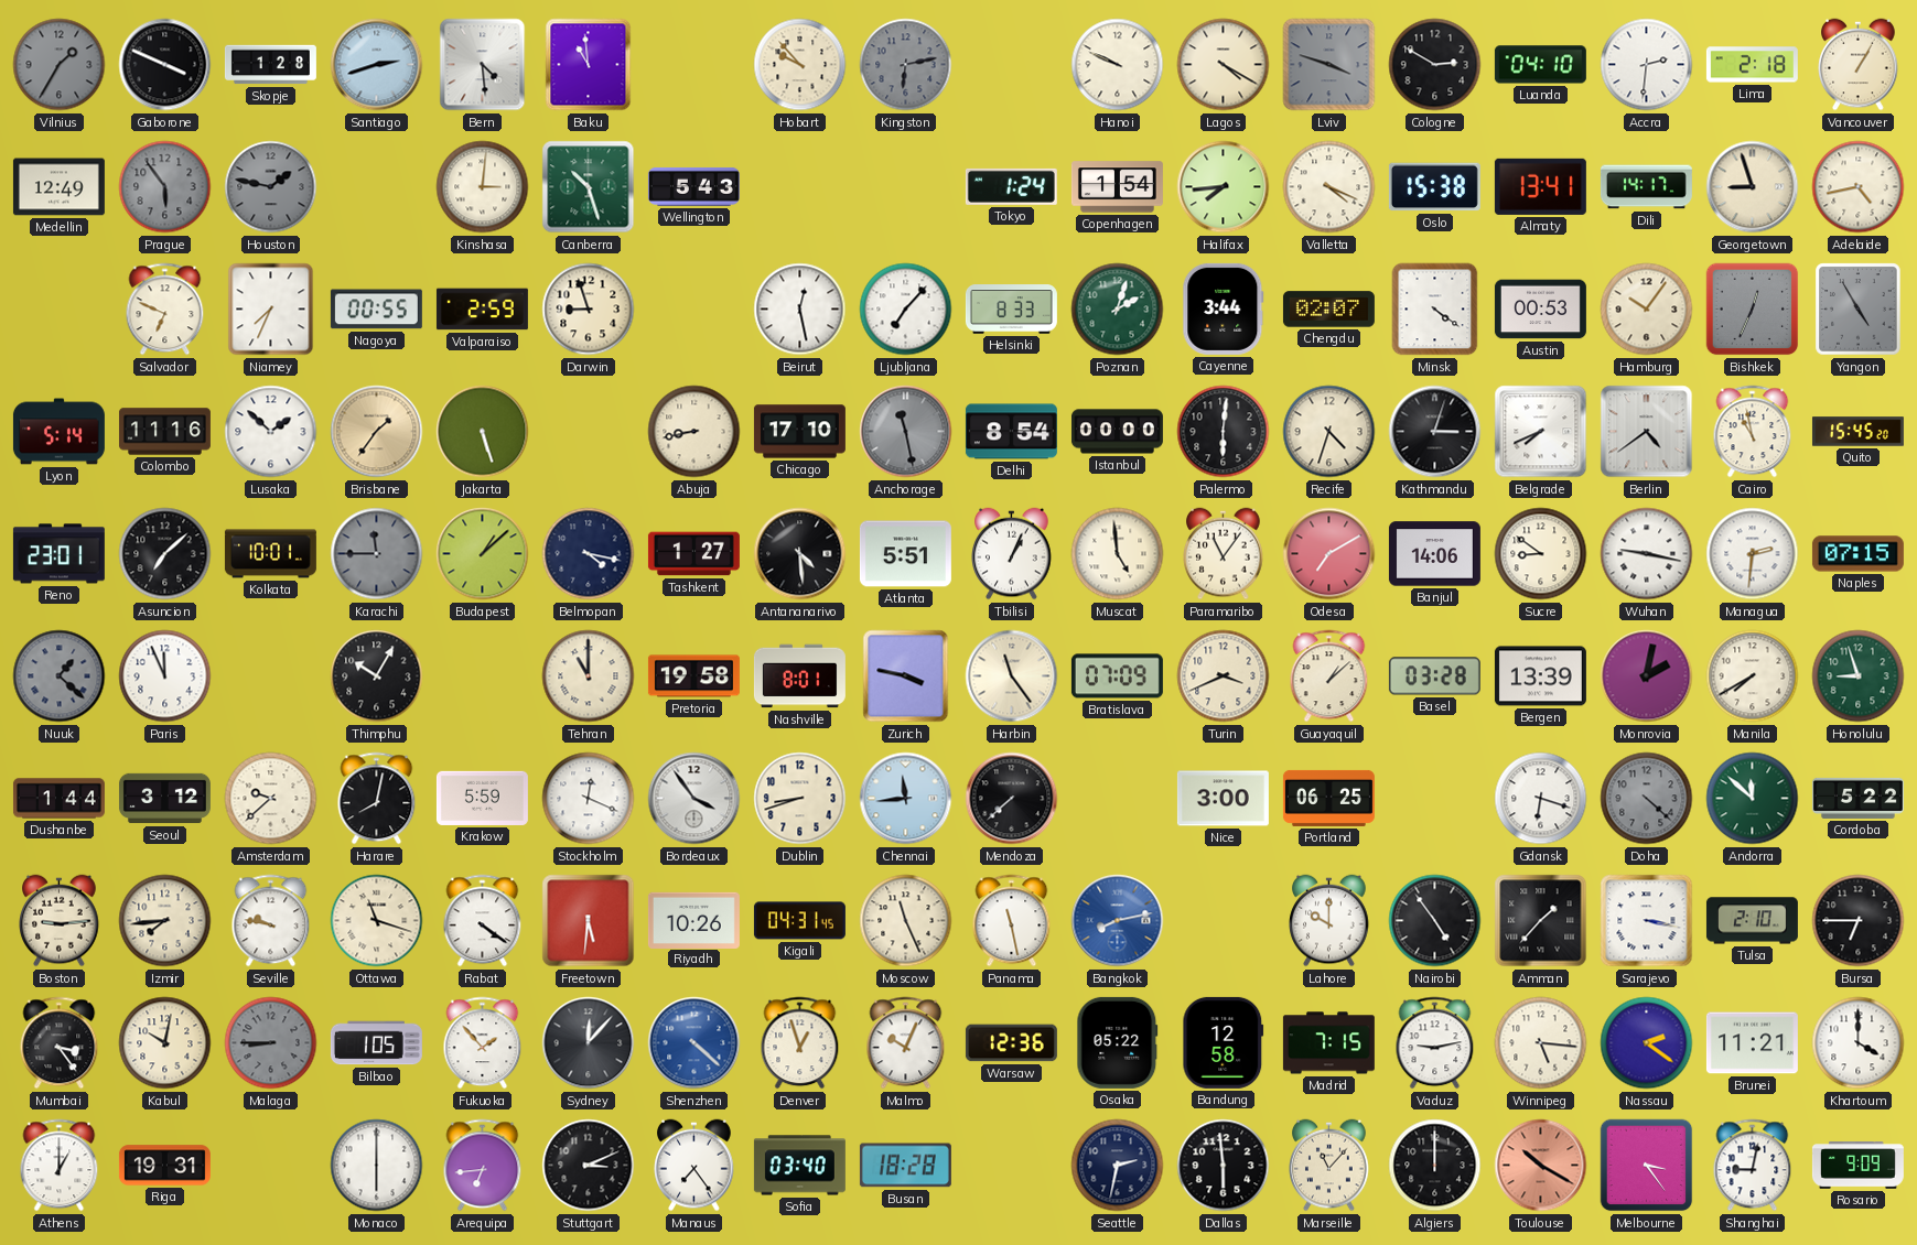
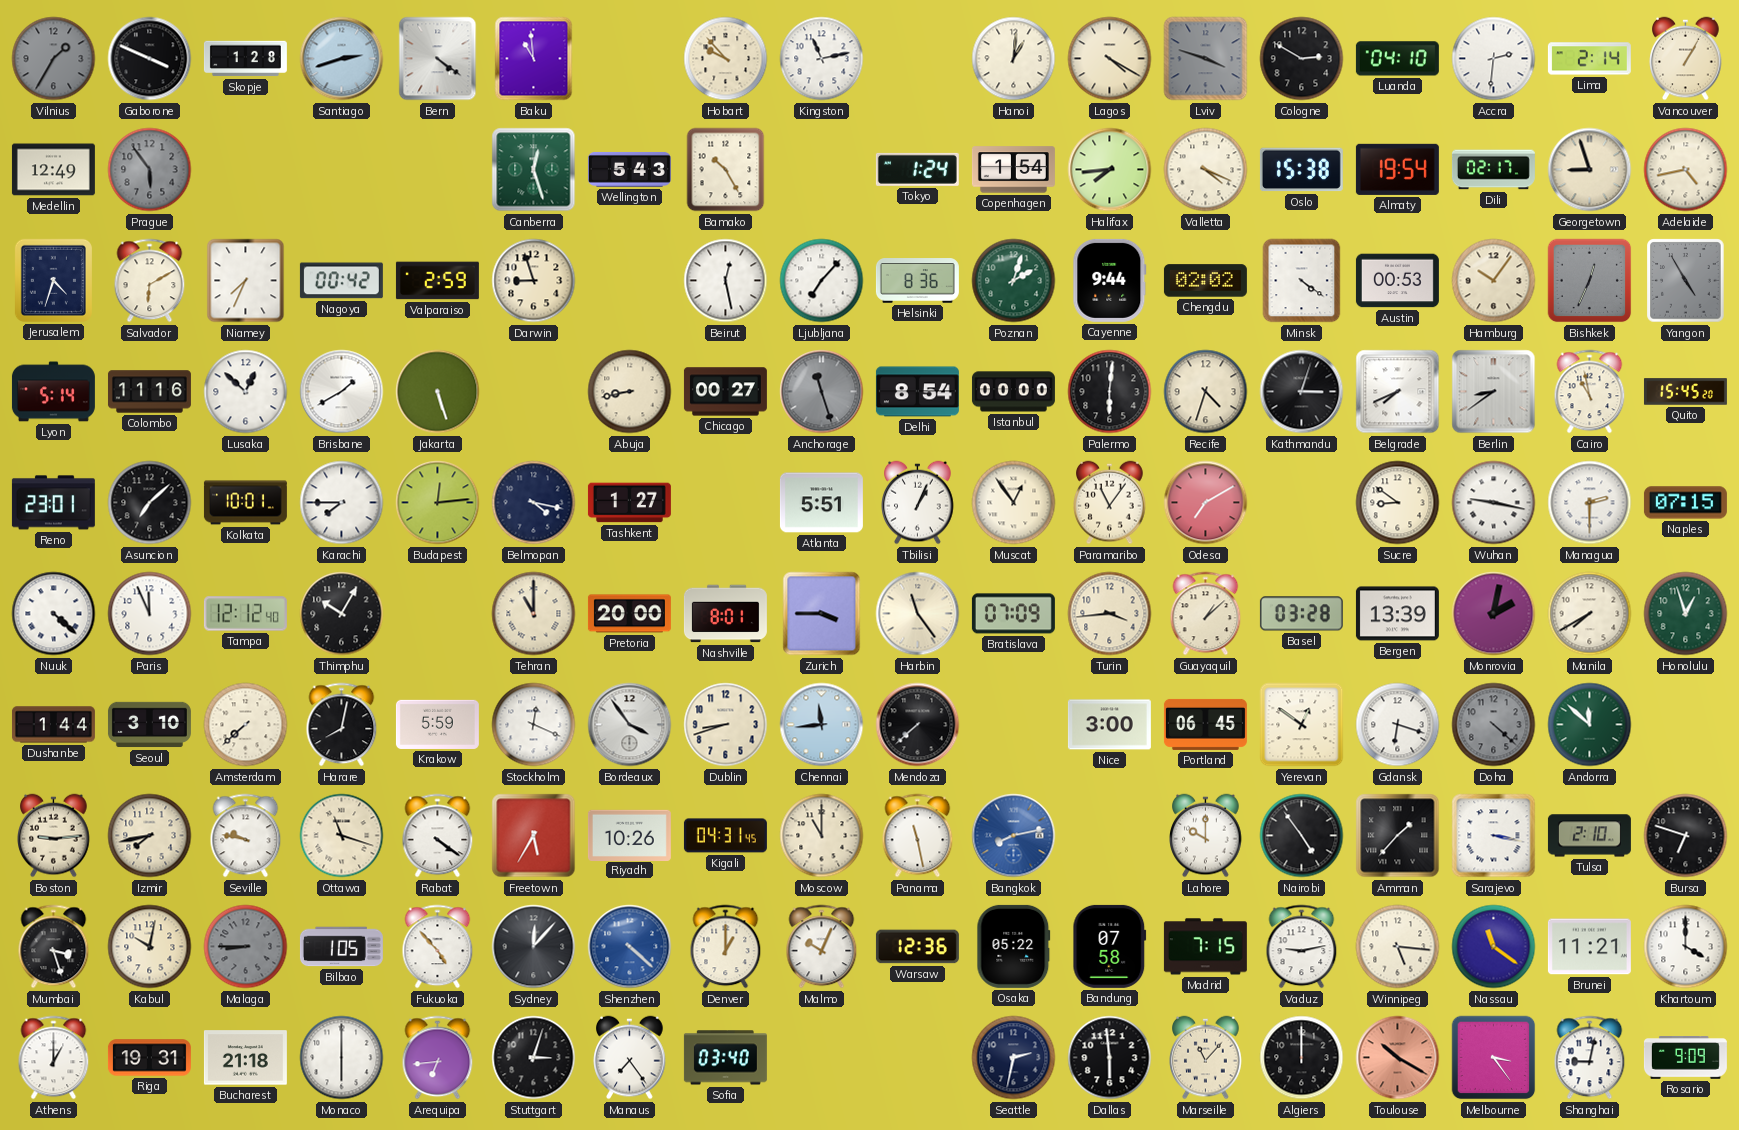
Bern: 4:29 -> 4:21 (438, 59)
Kingston: 6:13 -> 11:13 (822, 59)
Kingston dial: grey -> white (822, 59)
Hanoi: 9:49 -> 1:01 (1014, 59)
Lima: 2:18 -> 2:14 (1589, 59)
Houston: 1:47 -> none (271, 187)
Kinshasa: 3:01 -> none (483, 187)
Canberra: 10:27 -> 12:27 (534, 170)
Bamako: none -> 10:25 (726, 170)
Almaty: 13:41 -> 19:54 (1397, 169)
Dili: 14:17 -> 02:17 (1493, 170)
Jerusalem: none -> 4:33 (53, 280)
Salvador: 6:49 -> 6:10 (150, 281)
Nagoya: 00:55 -> 00:42 (341, 281)
Helsinki: 8:33 -> 8:36 (917, 281)
Cayenne: 3:44 -> 9:44 (1110, 280)
Chengdu: 02:07 -> 02:02 (1205, 281)
Lusaka: 1:52 -> 12:52 (246, 392)
Brisbane: 1:36 -> 1:40 (342, 392)
Brisbane dial: champagne -> white (342, 392)
Chicago: 17:10 -> 00:27 (725, 392)
Anchorage: 11:28 -> 11:27 (822, 392)
Berlin: 4:39 -> 8:39 (1494, 392)
Karachi: 11:45 -> 7:45 (342, 503)
Karachi dial: grey -> white (342, 503)
Budapest: 1:08 -> 12:14 (438, 503)
Antananarivo: 4:29 -> none (800, 554)
Muscat: 4:59 -> 12:54 (1014, 503)
Banjul: 14:06 -> none (1434, 554)
Managua: 2:31 -> 2:30 (1590, 503)
Nuuk: 1:22 -> 4:22 (54, 614)
Nuuk dial: grey -> white (54, 614)
Tampa: none -> 12:12 (245, 614)
Pretoria: 19:58 -> 20:00 (629, 614)
Zurich: 3:47 -> 3:45 (822, 614)
Turin: 3:41 -> 3:44 (1110, 614)
Honolulu: 8:57 -> 12:57 (1686, 614)
Seoul: 3:12 -> 3:10 (149, 725)
Amsterdam: 9:38 -> 7:38 (246, 725)
Portland: 06:25 -> 06:45 (1205, 724)
Yerevan: none -> 12:51 (1302, 725)
Cordoba: 5:22 -> none (1857, 798)
Izmir: 7:44 -> 7:43 (150, 836)
Freetown: 5:31 -> 5:35 (534, 836)
Moscow: 11:26 -> 11:00 (822, 836)
Bursa: 6:45 -> 6:48 (1686, 836)
Mumbai: 3:24 -> 3:27 (54, 947)
Fukuoka: 1:53 -> 4:53 (438, 947)
Denver: 12:57 -> 1:00 (726, 947)
Bandung: 12:58 -> 07:58 (1110, 946)
Nassau: 2:21 -> 11:21 (1494, 947)
Bucharest: none -> 21:18 (245, 1058)
Stuttgart: 3:11 -> 3:03 (534, 1058)
Busan: 18:28 -> none (905, 1166)
